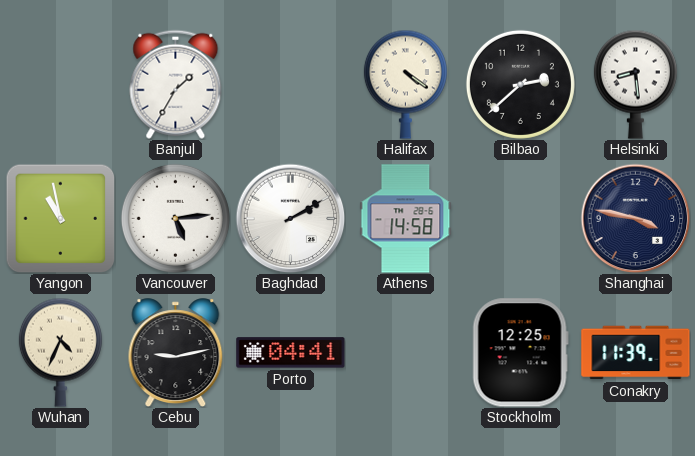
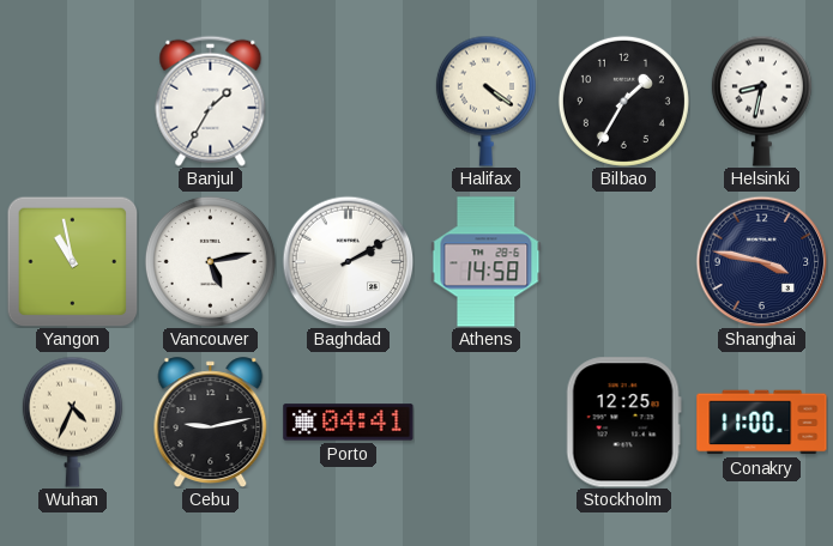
Bilbao: 2:38 -> 1:35 (623, 101)
Helsinki: 8:29 -> 8:32 (761, 101)
Vancouver: 5:14 -> 5:13 (210, 261)
Conakry: 11:39 -> 11:00 (762, 423)
